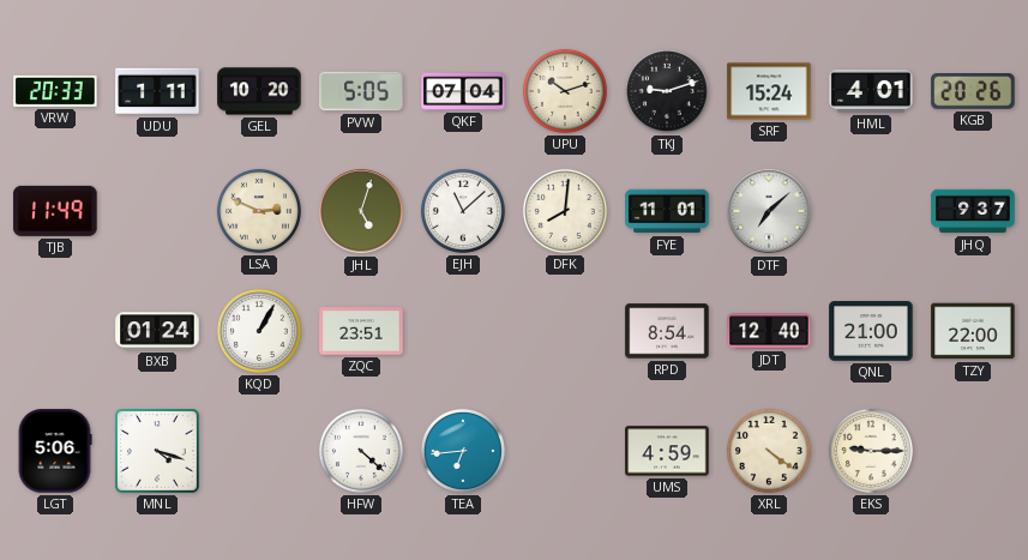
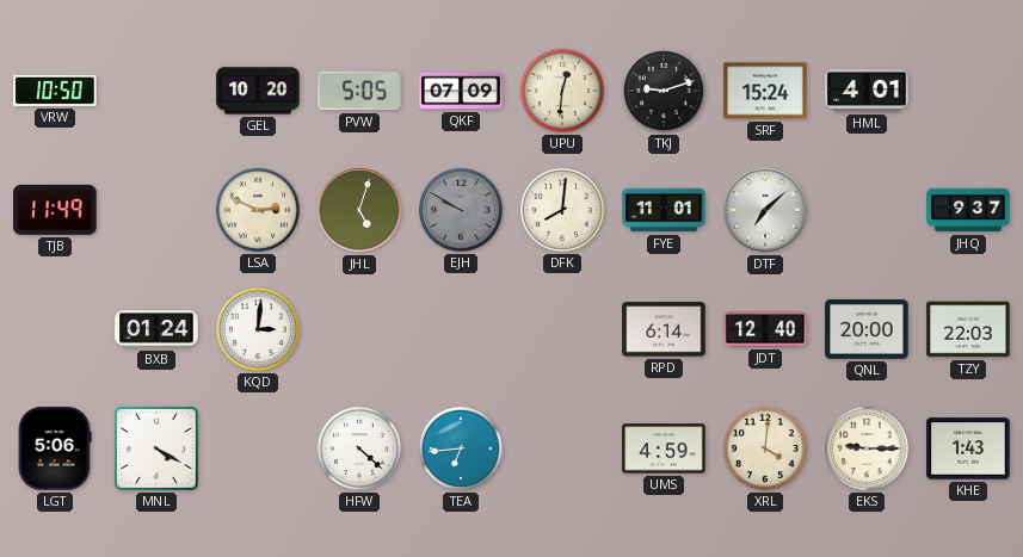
VRW: 20:33 -> 10:50 (55, 91)
UDU: 1:11 -> none (157, 91)
QKF: 07:04 -> 07:09 (461, 91)
UPU: 10:12 -> 12:31 (562, 91)
KGB: 20:26 -> none (973, 92)
EJH: 11:08 -> 9:50 (461, 210)
EJH dial: white -> grey (461, 210)
KQD: 1:05 -> 3:01 (258, 329)
ZQC: 23:51 -> none (361, 331)
RPD: 8:54 -> 6:14 (664, 329)
QNL: 21:00 -> 20:00 (867, 329)
TZY: 22:00 -> 22:03 (968, 329)
MNL: 4:18 -> 4:20 (156, 448)
XRL: 4:21 -> 4:01 (765, 448)
KHE: none -> 1:43 (968, 448)
